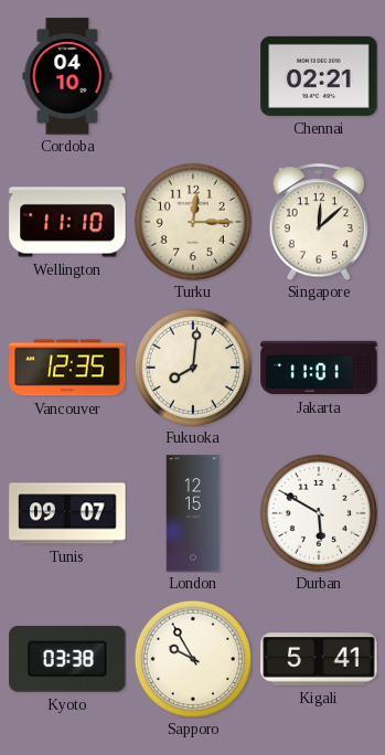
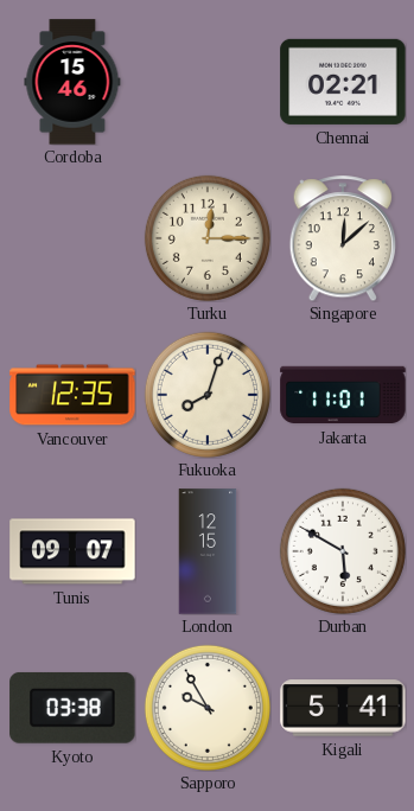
Cordoba: 04:10 -> 15:46 (72, 82)
Wellington: 11:10 -> none (67, 222)
Fukuoka: 8:01 -> 8:03 (208, 395)
